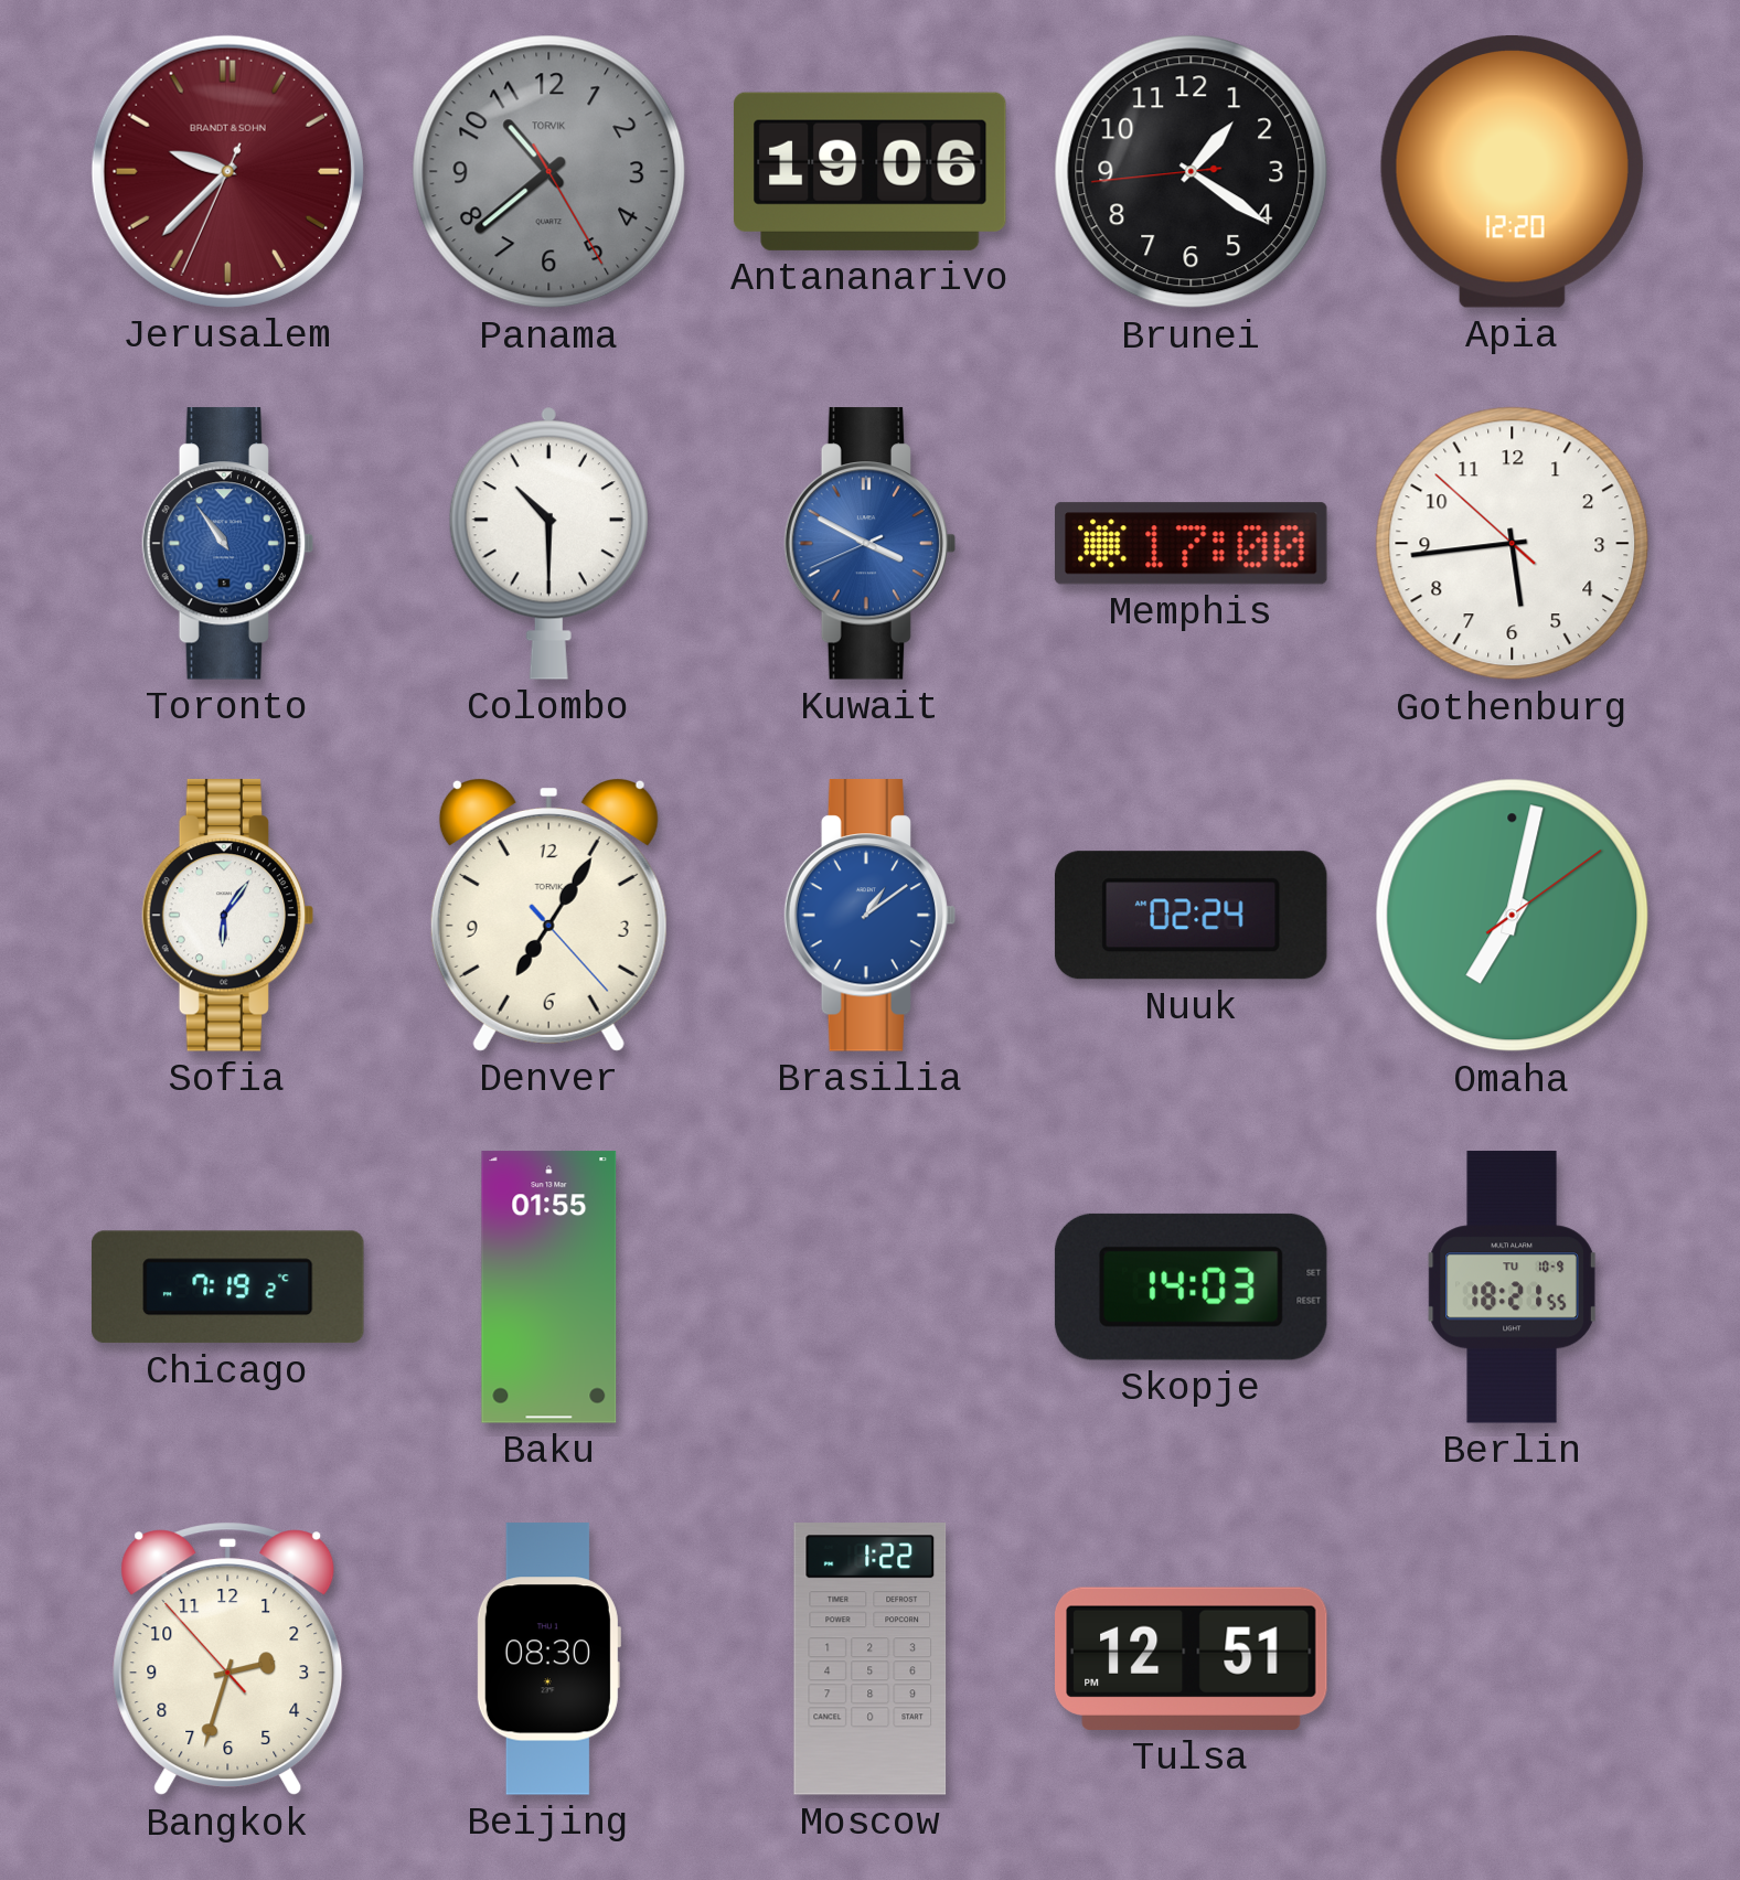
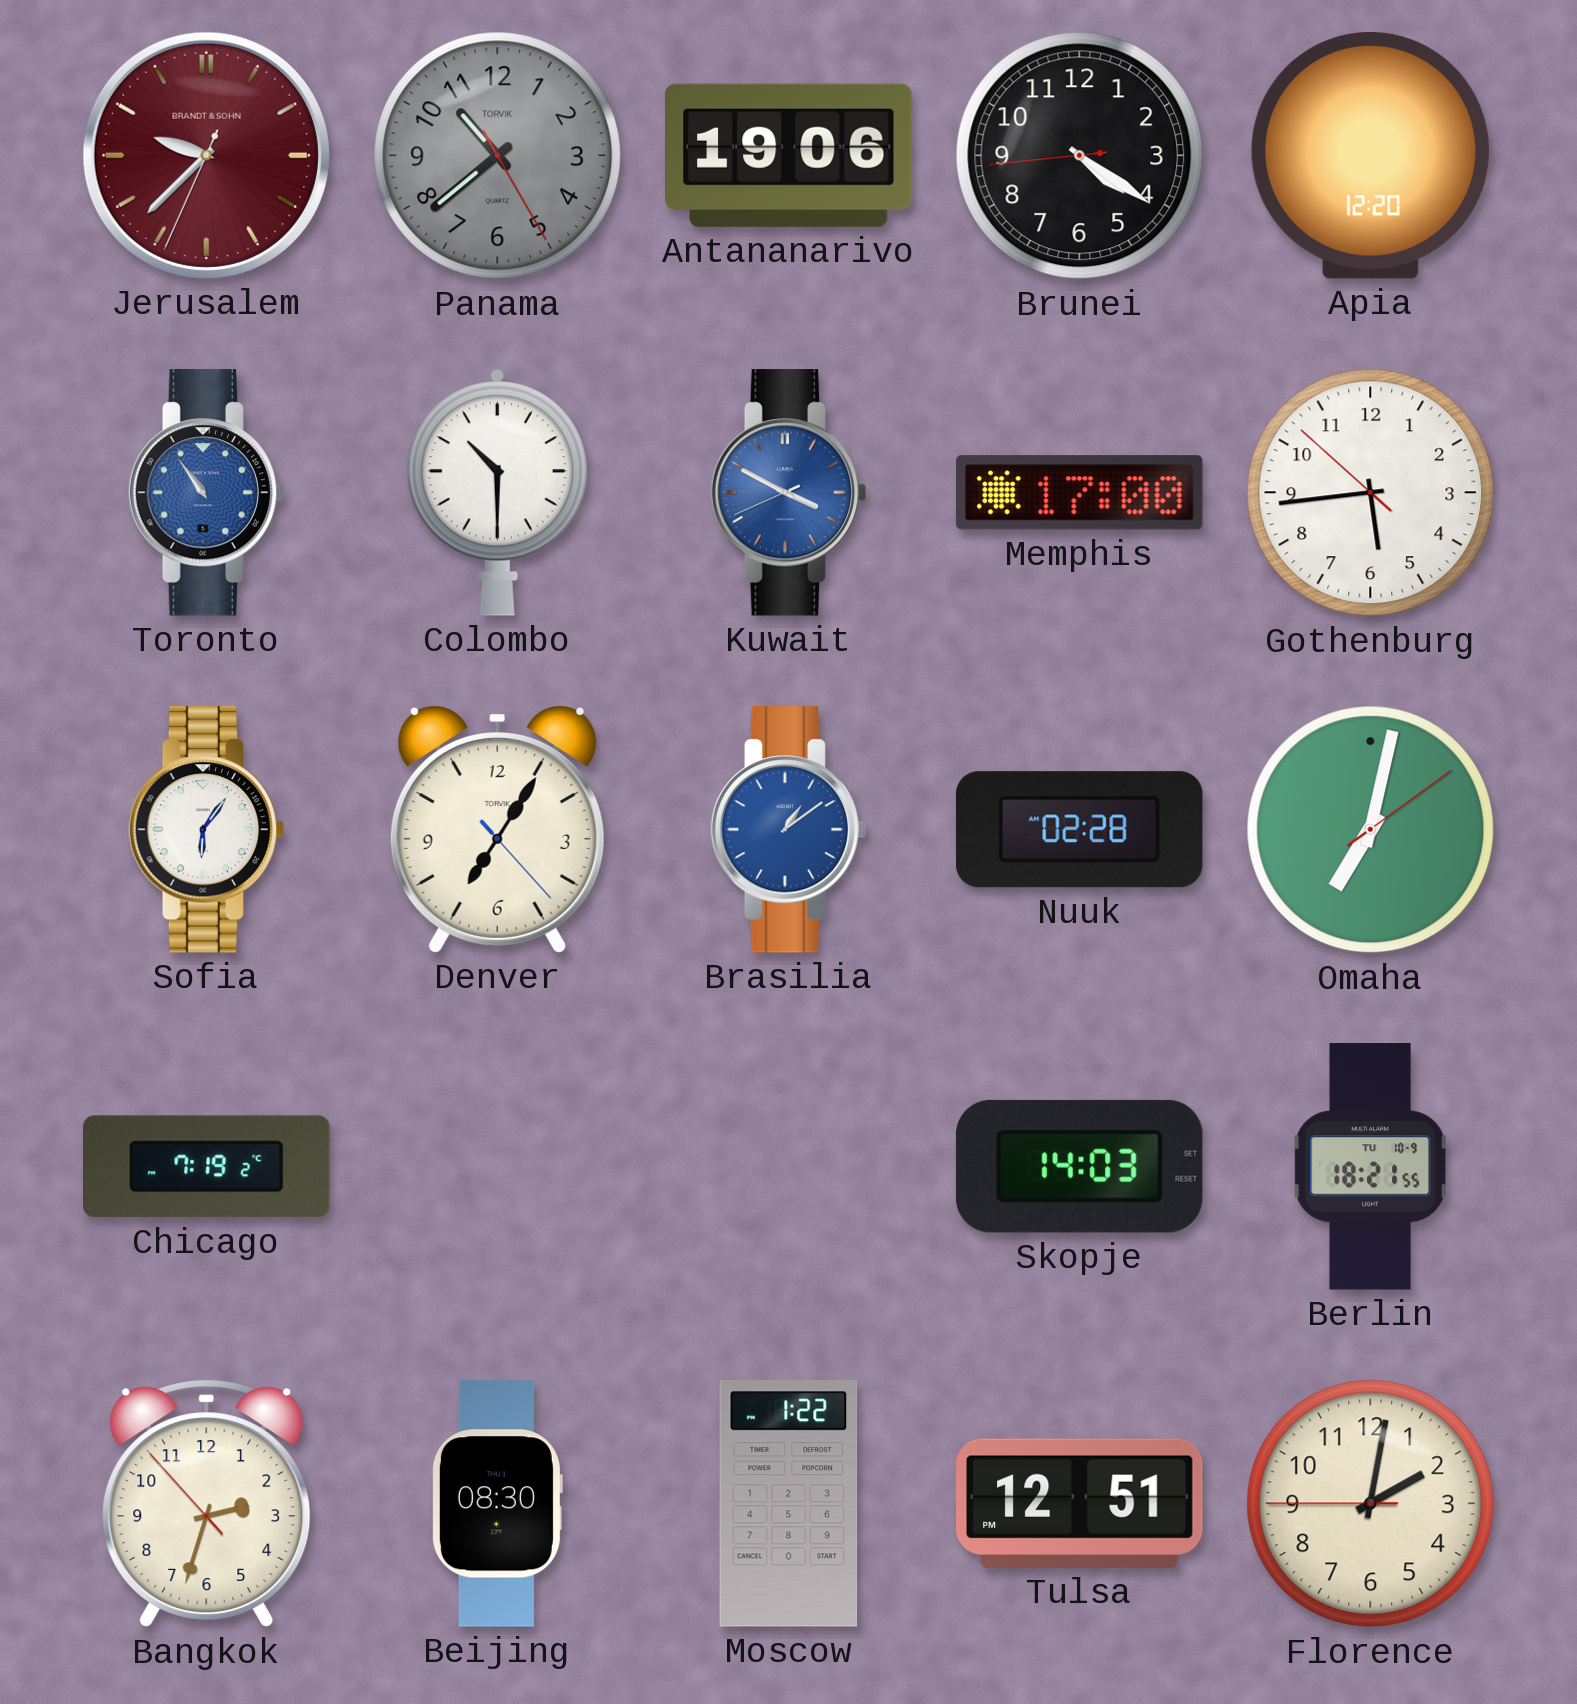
Brunei: 1:20 -> 4:20 (1080, 156)
Nuuk: 02:24 -> 02:28 (1079, 830)
Baku: 01:55 -> none (549, 1288)
Florence: none -> 2:01 (1371, 1504)
